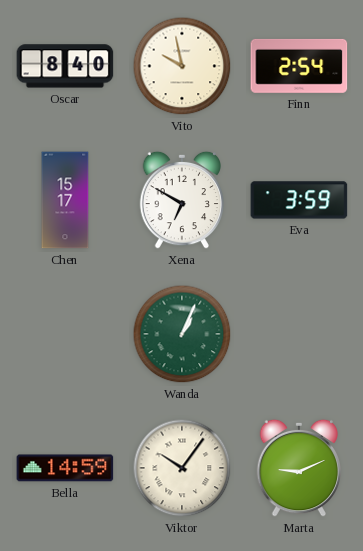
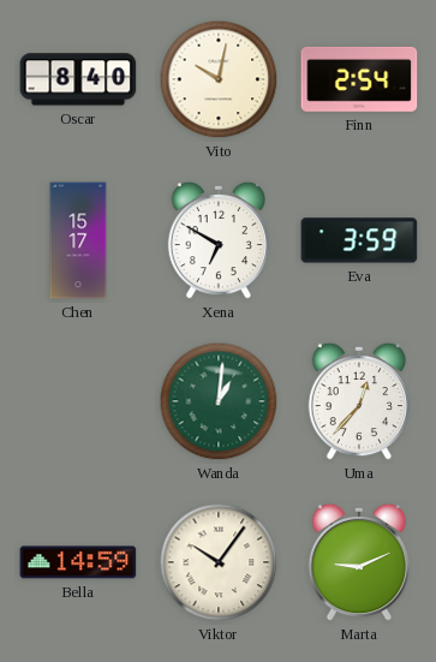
Vito: 9:58 -> 10:02 (219, 79)
Wanda: 1:04 -> 1:01 (219, 401)
Uma: none -> 12:37 (358, 401)
